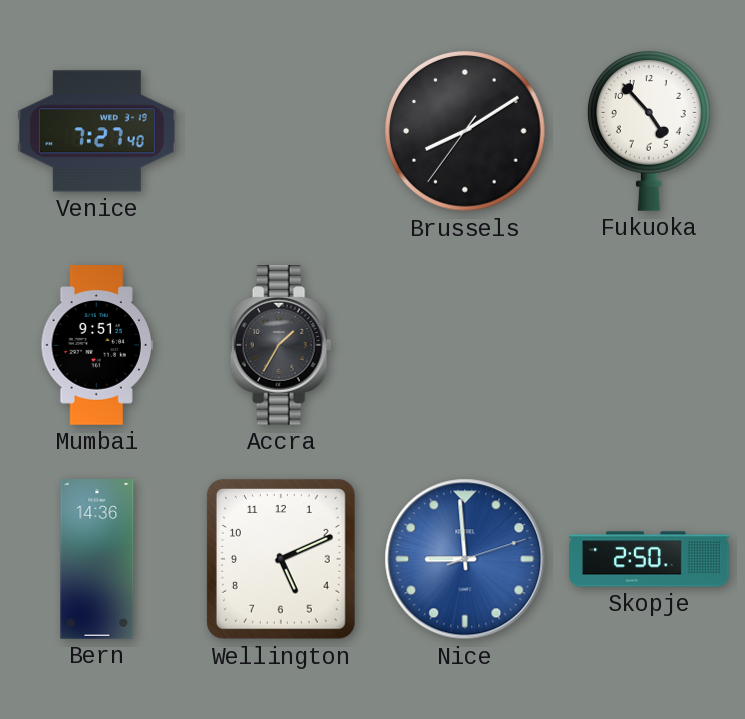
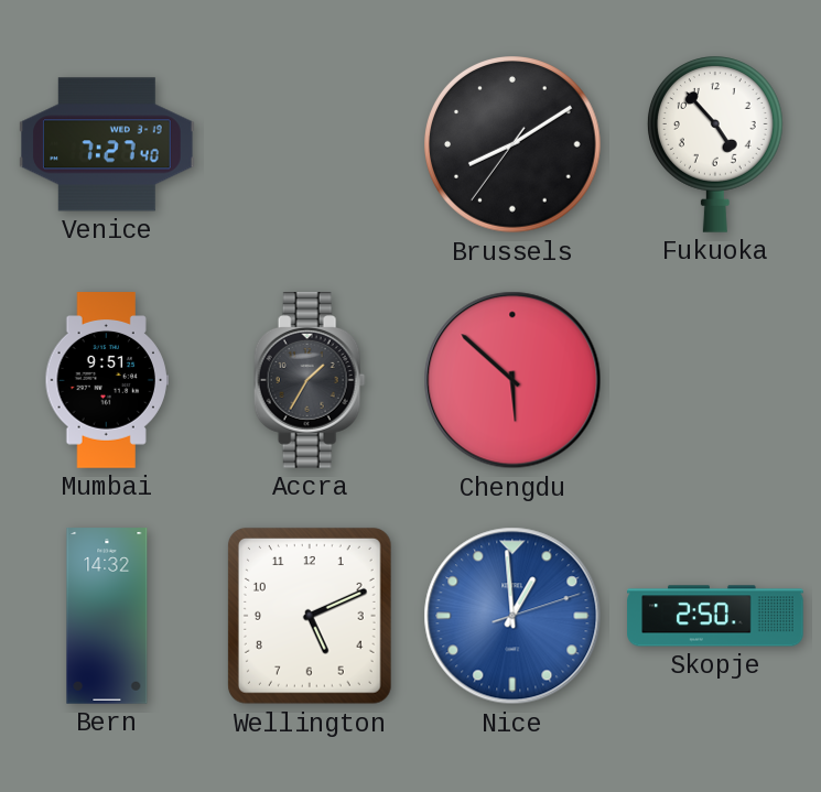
Chengdu: none -> 5:52 (512, 380)
Bern: 14:36 -> 14:32 (107, 616)
Nice: 8:59 -> 12:59 (512, 616)
